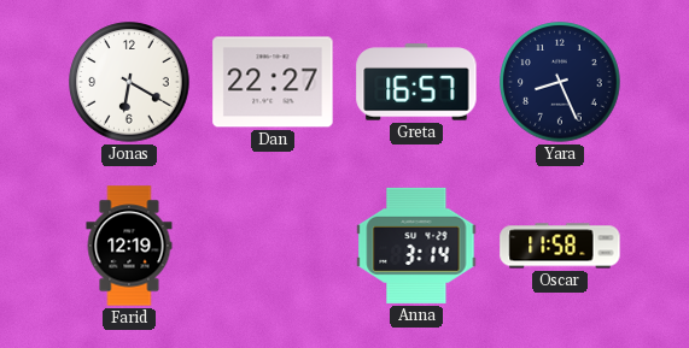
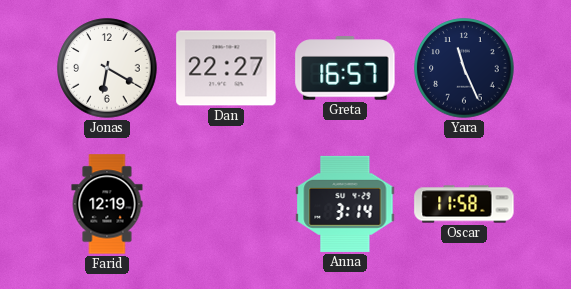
Yara: 8:26 -> 11:26 (464, 68)
